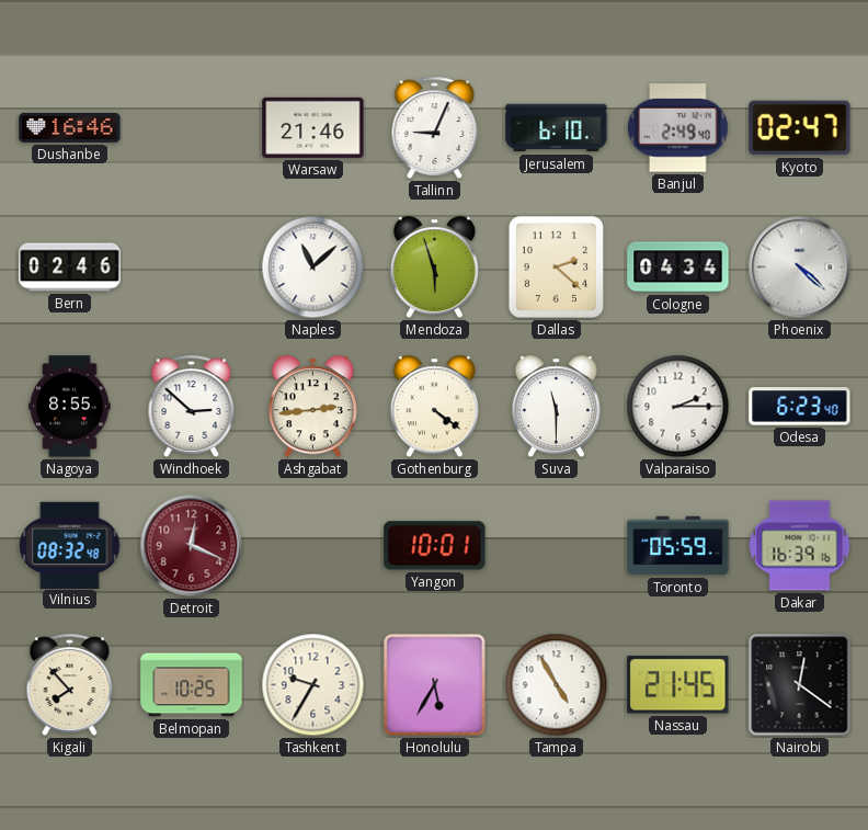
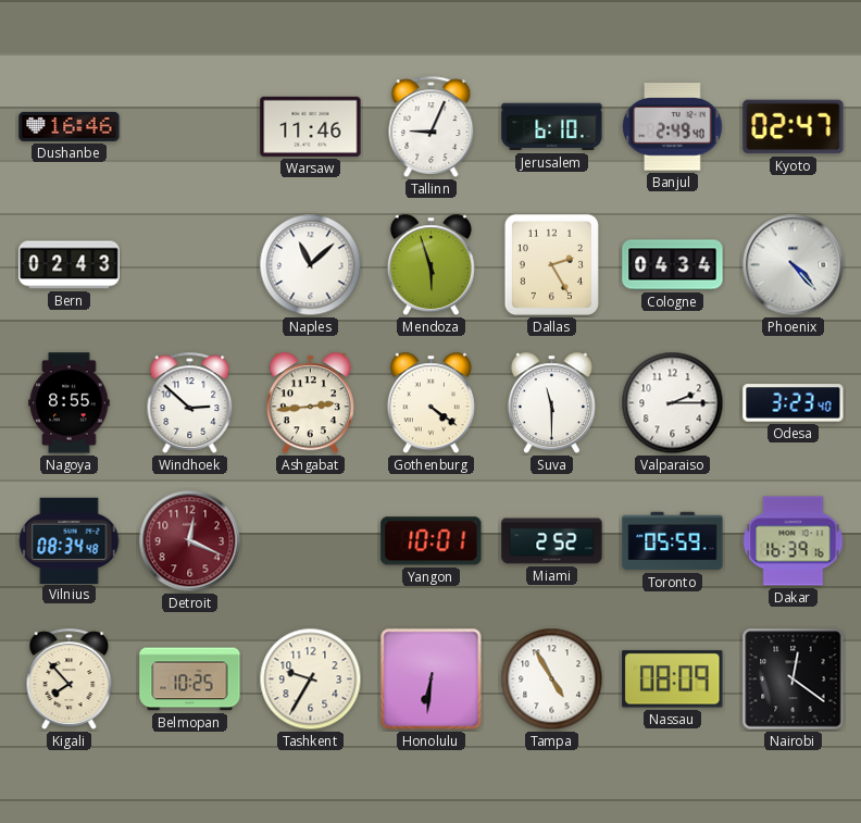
Warsaw: 21:46 -> 11:46 (311, 126)
Bern: 02:46 -> 02:43 (70, 265)
Dallas: 2:22 -> 2:25 (551, 264)
Phoenix: 4:22 -> 4:23 (794, 265)
Odesa: 6:23 -> 3:23 (794, 403)
Vilnius: 08:32 -> 08:34 (70, 540)
Miami: none -> 2:52 (552, 541)
Honolulu: 5:35 -> 6:31 (432, 679)
Nassau: 21:45 -> 08:09 (673, 679)
